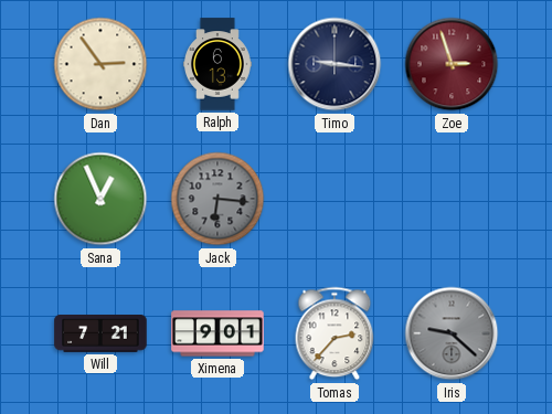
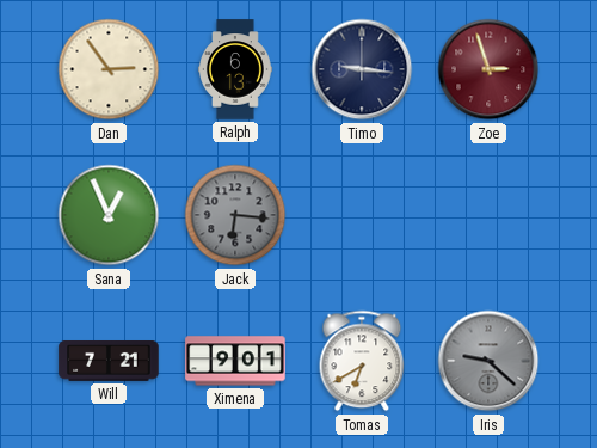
Tomas: 2:37 -> 6:40 (362, 361)
